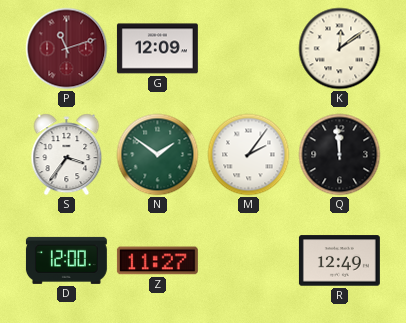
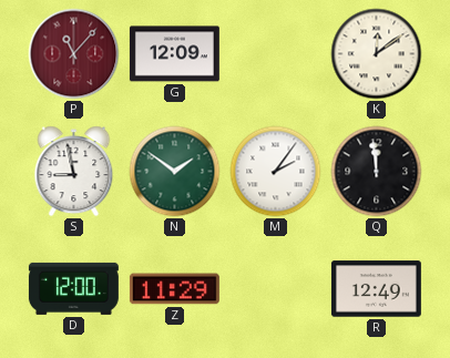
P: 11:12 -> 11:07 (74, 54)
S: 3:36 -> 8:58 (74, 172)
Z: 11:27 -> 11:29 (174, 289)
